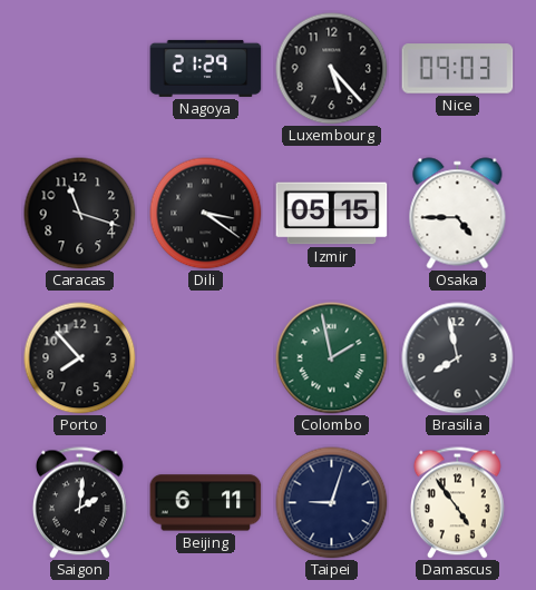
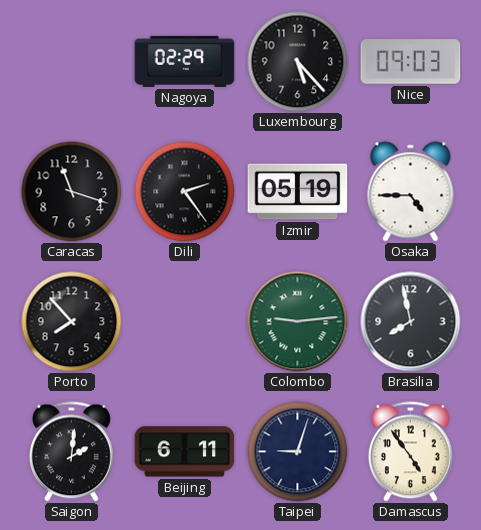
Nagoya: 21:29 -> 02:29 (185, 61)
Dili: 3:21 -> 2:24 (185, 192)
Izmir: 05:15 -> 05:19 (298, 192)
Colombo: 1:58 -> 9:14 (298, 322)
